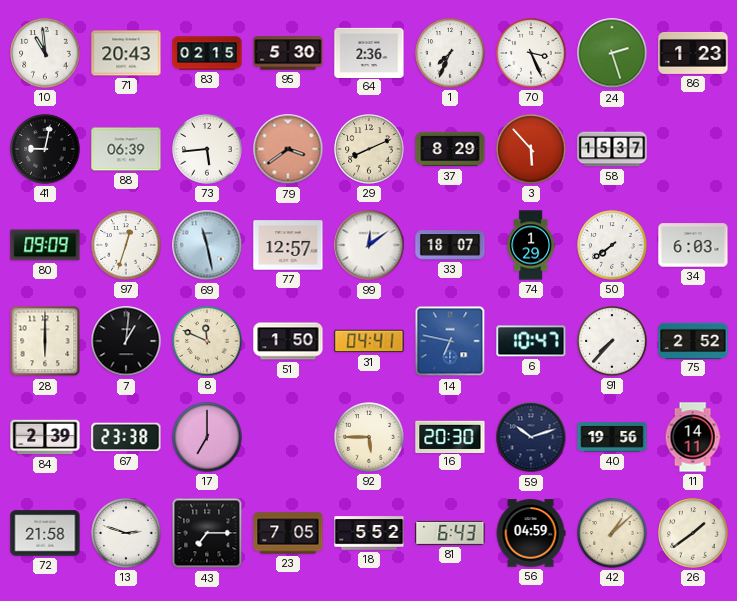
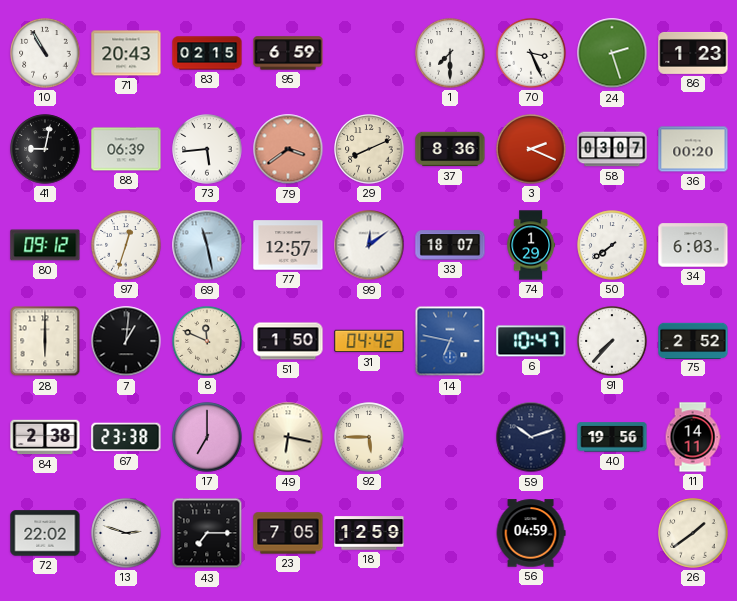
10: 10:59 -> 10:55 (45, 53)
95: 5:30 -> 6:59 (288, 53)
64: 2:36 -> none (369, 52)
1: 7:34 -> 7:30 (450, 53)
37: 8:29 -> 8:36 (450, 149)
3: 5:53 -> 2:19 (531, 149)
58: 15:37 -> 03:07 (612, 149)
36: none -> 00:20 (693, 149)
80: 09:09 -> 09:12 (45, 245)
31: 04:41 -> 04:42 (369, 341)
84: 2:39 -> 2:38 (45, 437)
49: none -> 6:17 (288, 437)
16: 20:30 -> none (450, 436)
72: 21:58 -> 22:02 (45, 533)
18: 5:52 -> 12:59 (369, 533)
81: 6:43 -> none (450, 533)
42: 1:08 -> none (612, 533)
